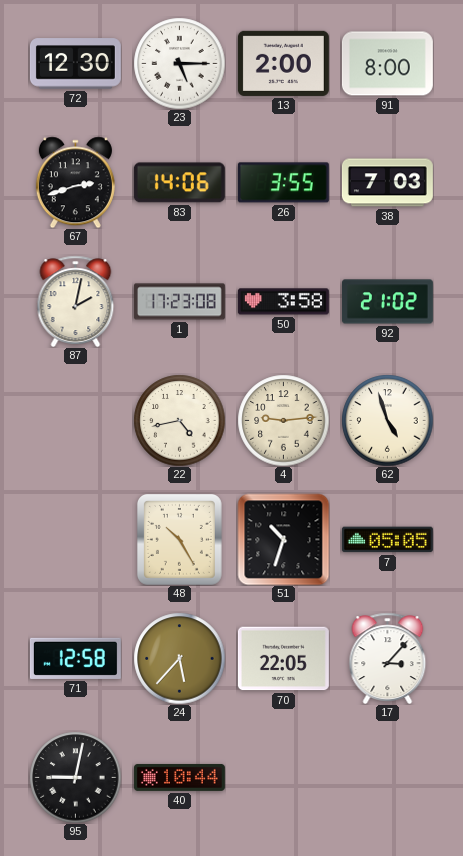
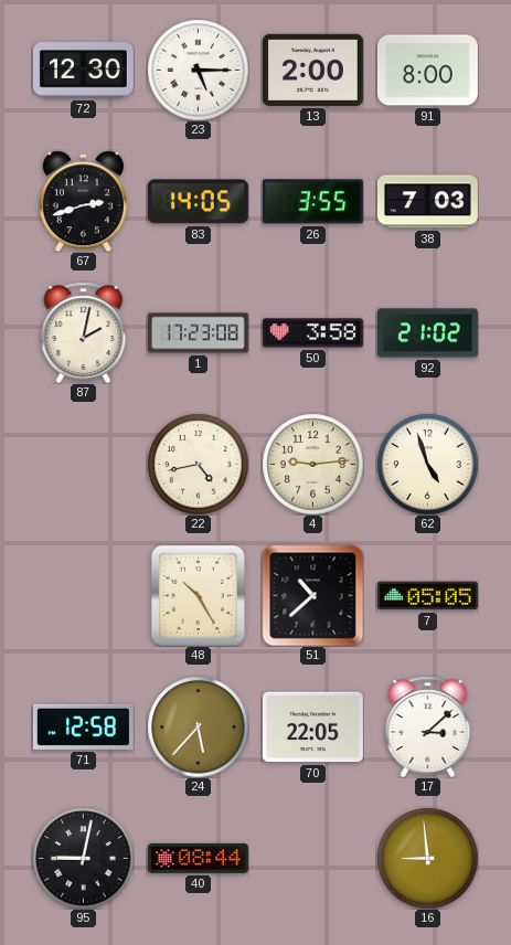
83: 14:06 -> 14:05 (198, 202)
51: 10:33 -> 10:38 (312, 595)
17: 3:07 -> 3:08 (428, 726)
40: 10:44 -> 08:44 (198, 858)
16: none -> 8:59 (427, 858)
